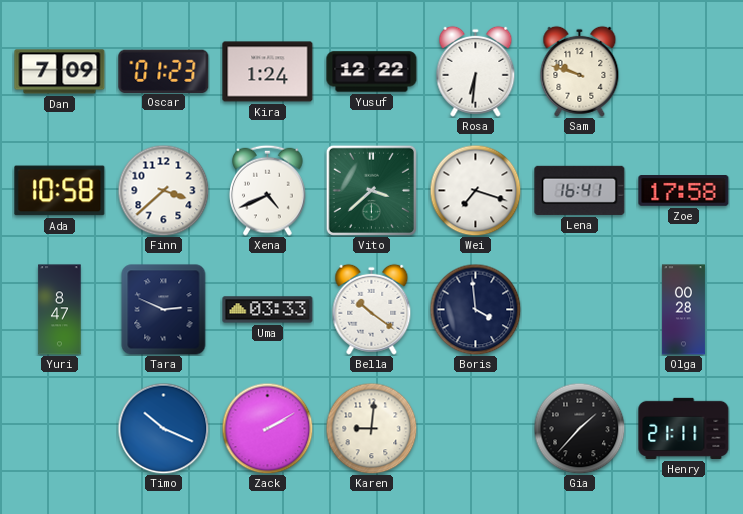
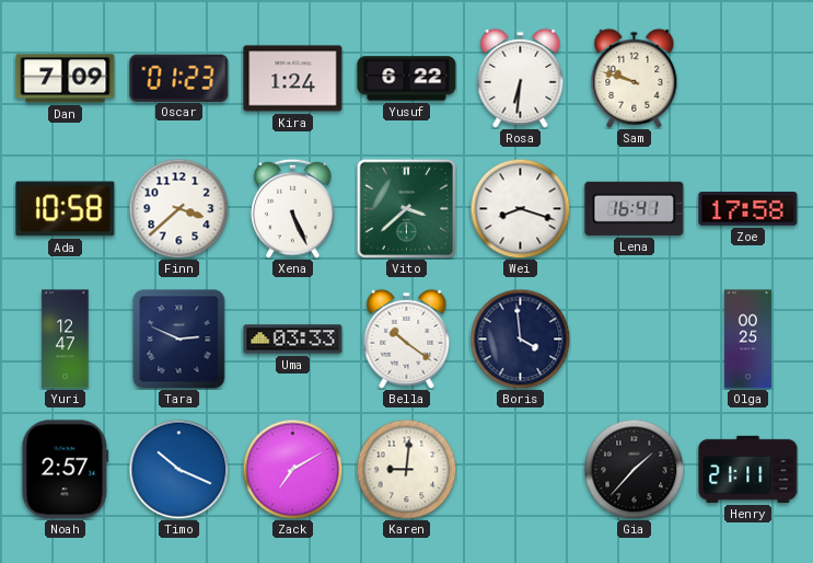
Yusuf: 12:22 -> 6:22 (407, 79)
Xena: 4:41 -> 5:26 (293, 208)
Wei: 7:18 -> 8:18 (520, 208)
Yuri: 8:47 -> 12:47 (66, 340)
Olga: 00:28 -> 00:25 (747, 340)
Noah: none -> 2:57 (66, 470)
Zack: 2:10 -> 7:10 (292, 469)
